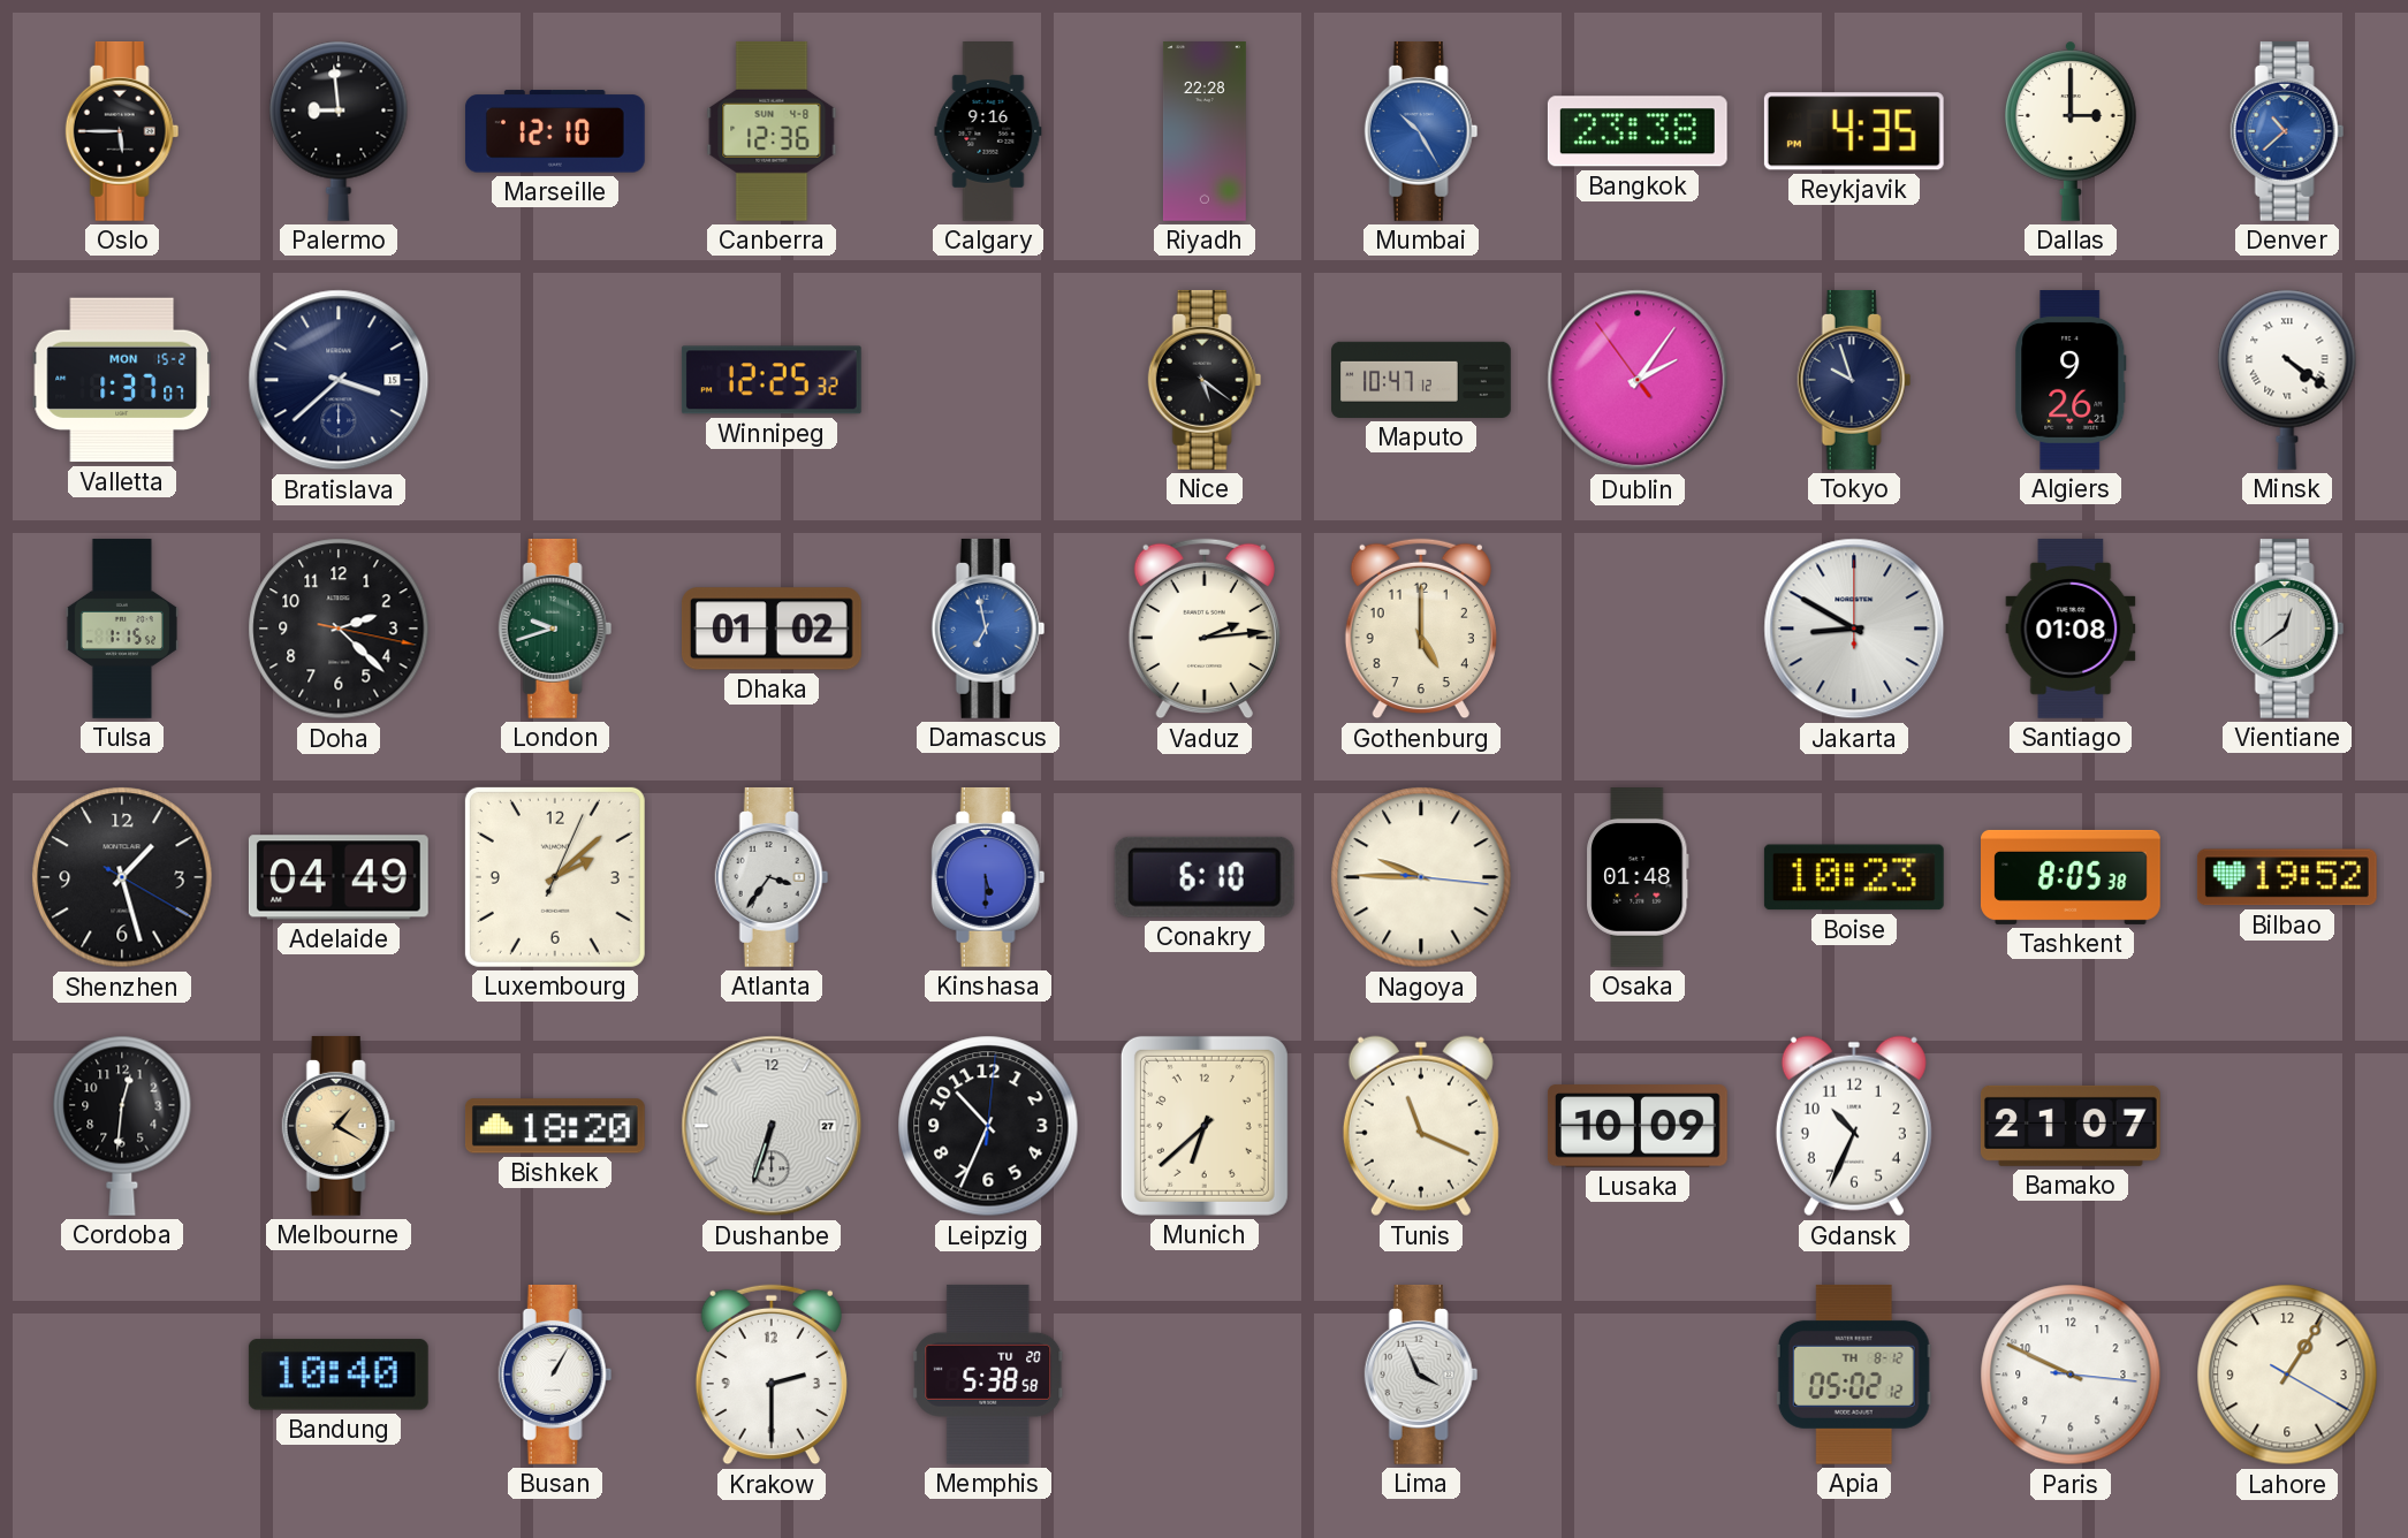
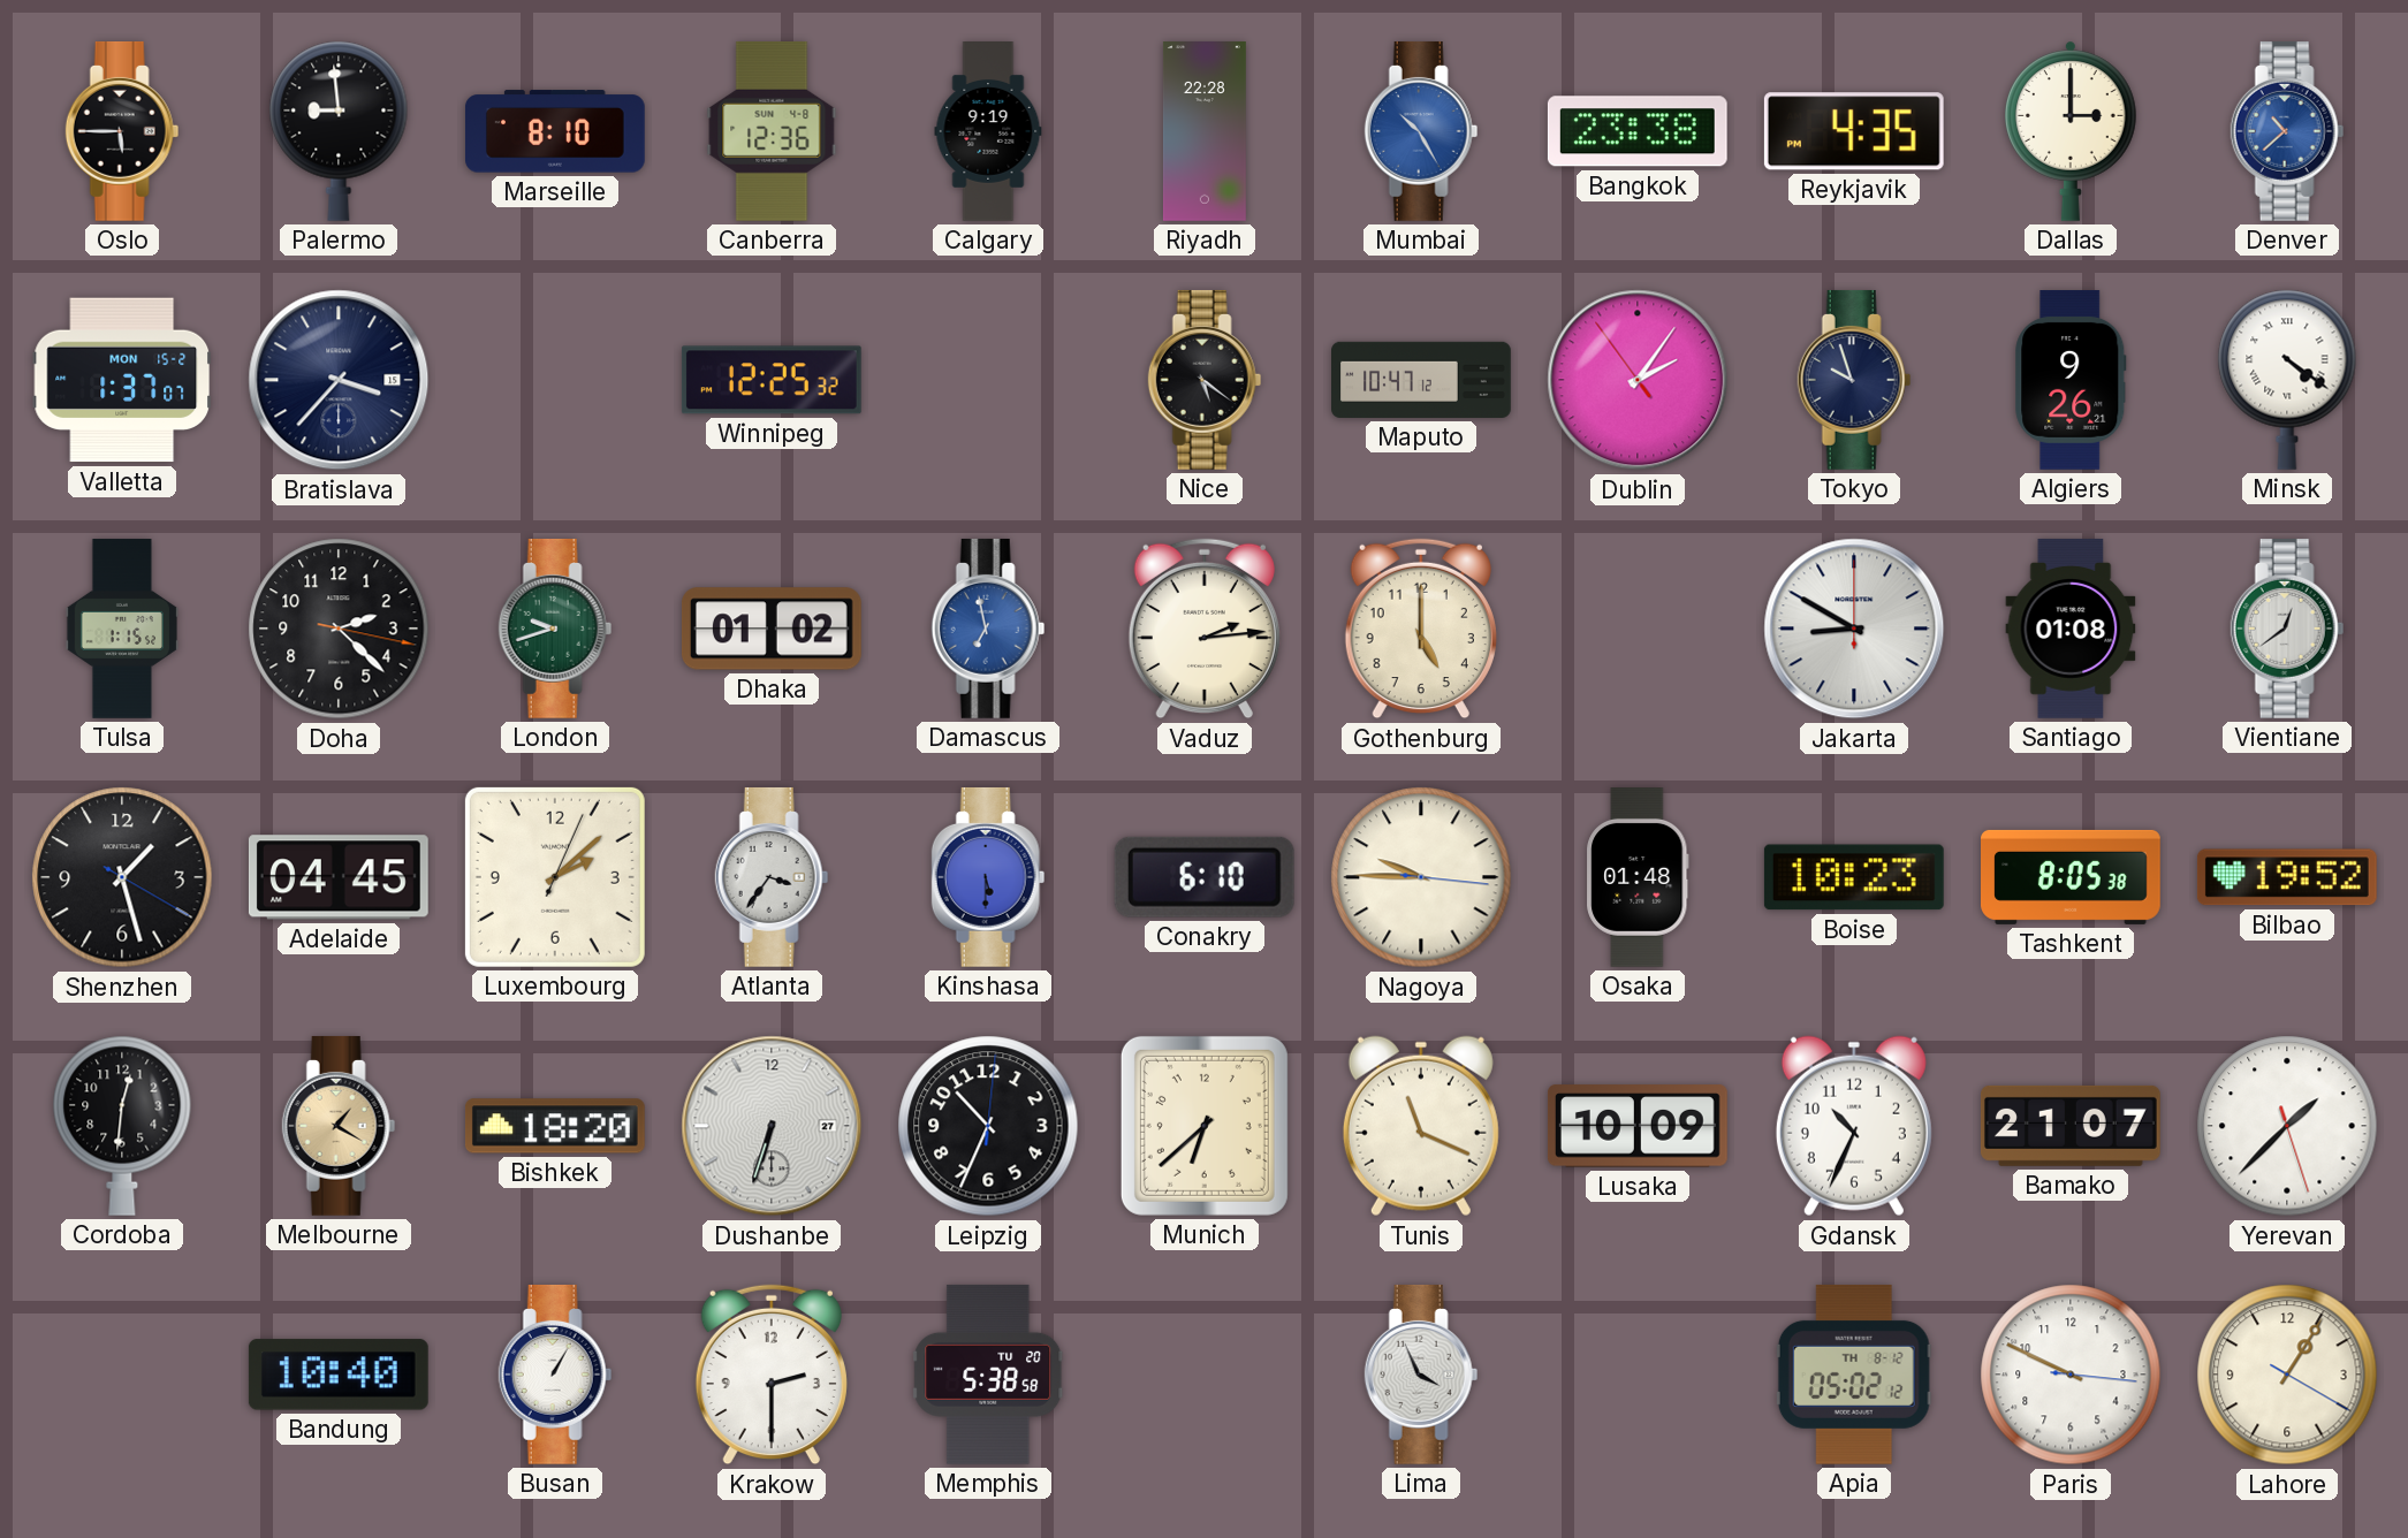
Marseille: 12:10 -> 8:10 (555, 131)
Calgary: 9:16 -> 9:19 (988, 132)
Bratislava: 3:38 -> 3:37 (339, 380)
Adelaide: 04:49 -> 04:45 (339, 877)
Yerevan: none -> 1:37 (2287, 1126)
